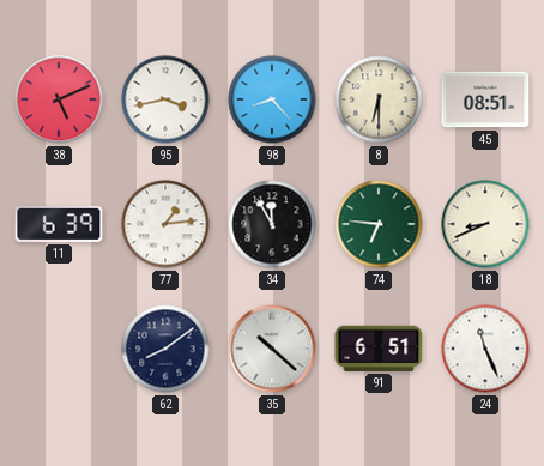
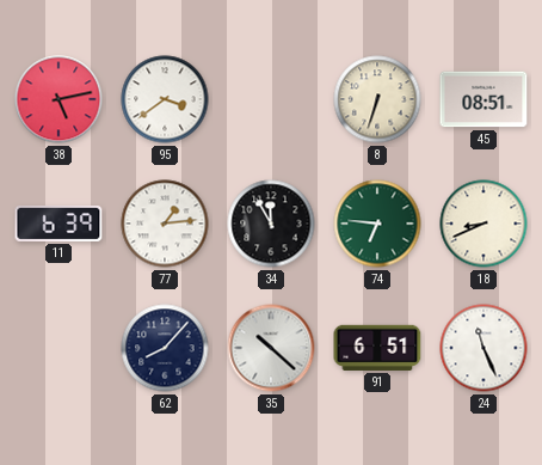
38: 5:11 -> 5:13 (58, 99)
95: 3:43 -> 3:39 (165, 99)
98: 8:23 -> none (272, 99)
8: 6:30 -> 6:33 (377, 99)
62: 8:09 -> 8:07 (165, 348)
